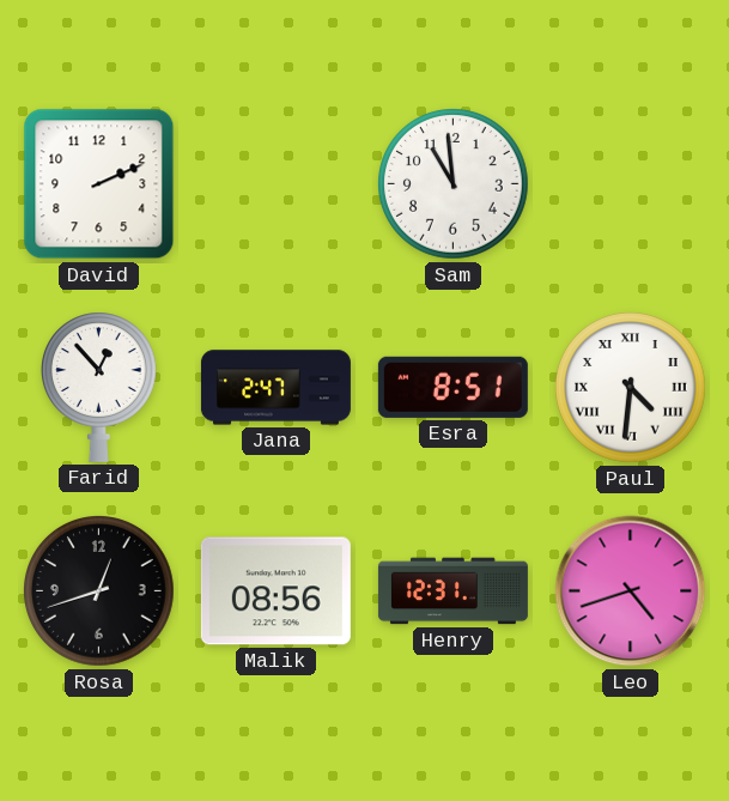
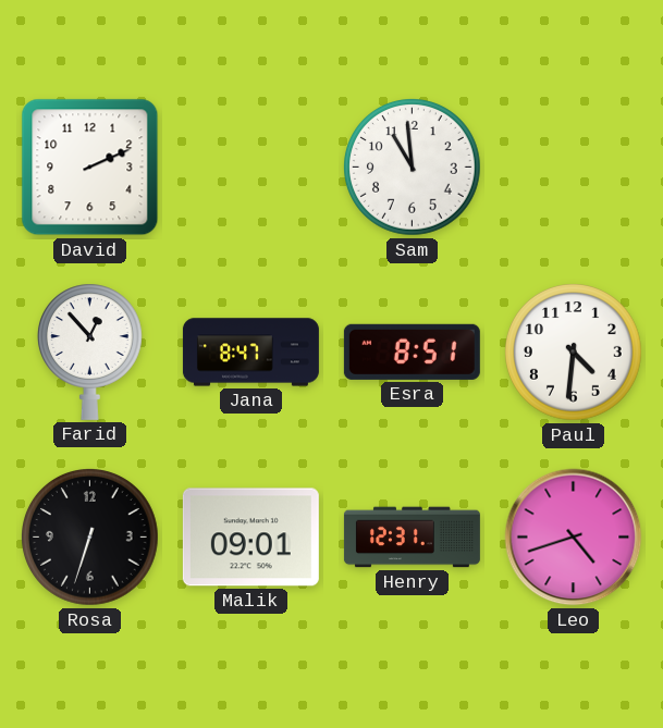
Jana: 2:47 -> 8:47 (250, 353)
Paul numerals: Roman -> Arabic (574, 353)
Rosa: 12:42 -> 6:33 (90, 538)
Malik: 08:56 -> 09:01 (250, 538)
